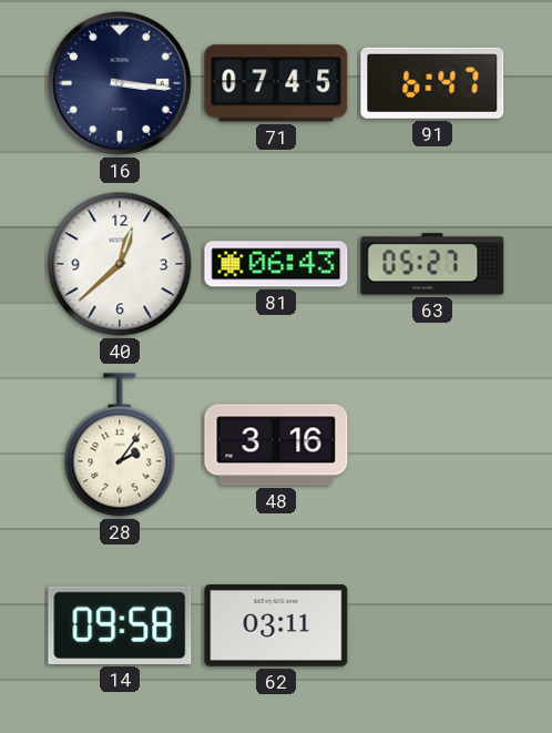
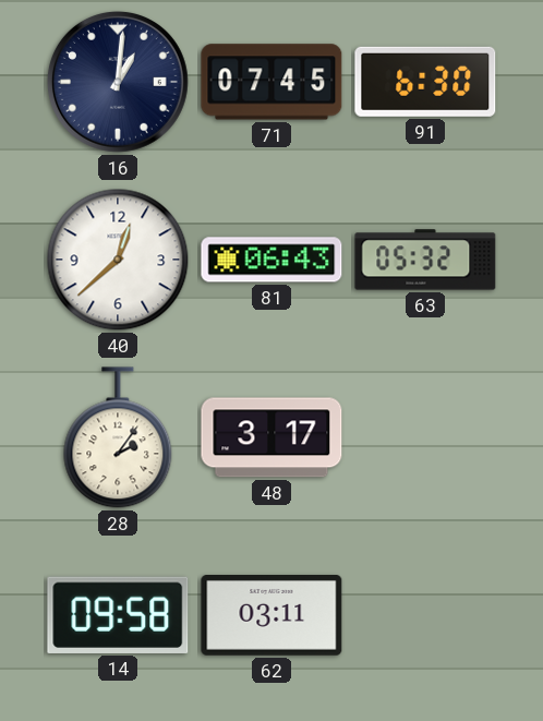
16: 3:16 -> 1:01 (118, 82)
91: 6:47 -> 6:30 (425, 82)
63: 05:27 -> 05:32 (425, 260)
48: 3:16 -> 3:17 (271, 437)
